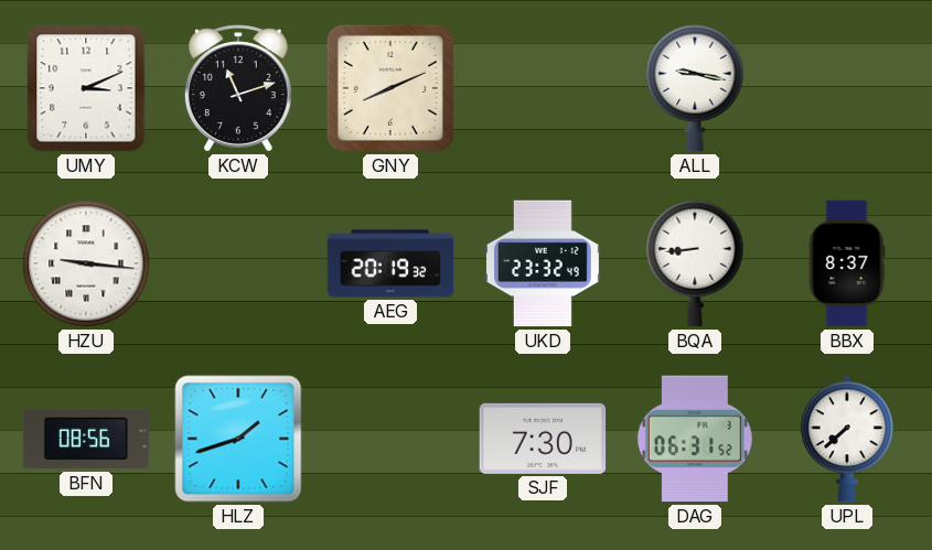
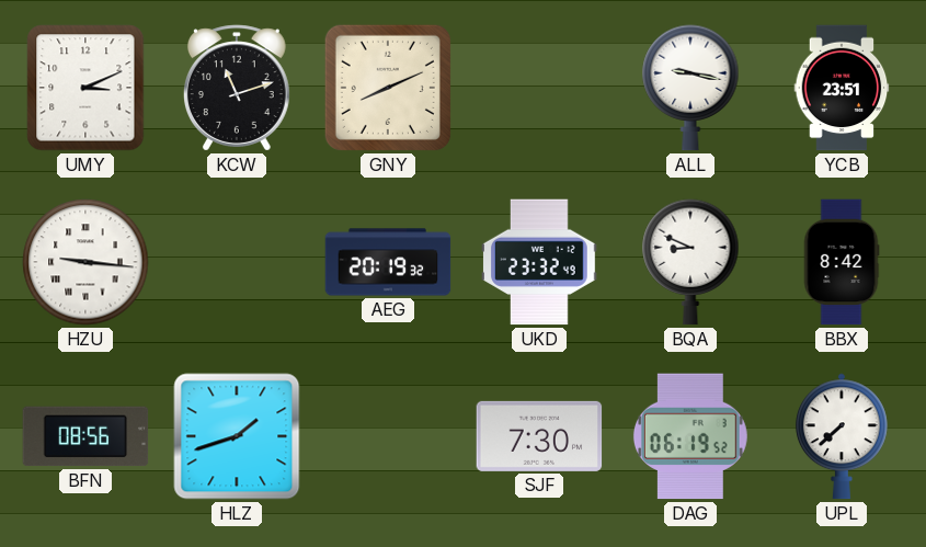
YCB: none -> 23:51 (842, 88)
BQA: 8:44 -> 8:49 (690, 262)
BBX: 8:37 -> 8:42 (842, 262)
DAG: 06:31 -> 06:19 (690, 436)
